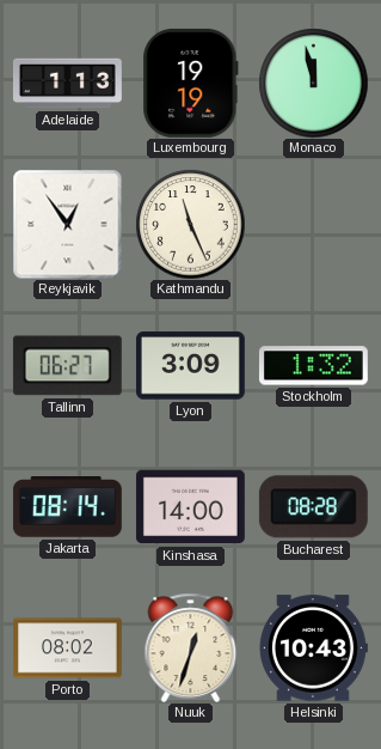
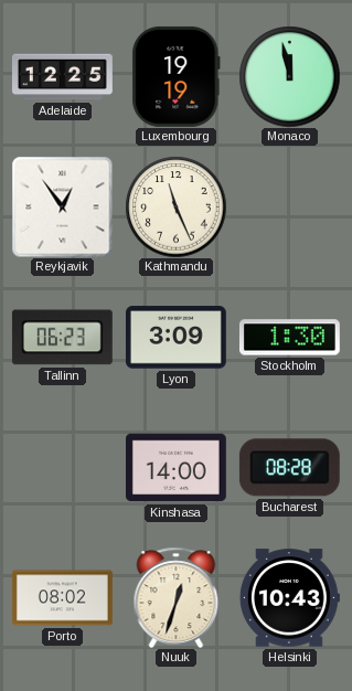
Adelaide: 1:13 -> 12:25 (62, 77)
Tallinn: 06:27 -> 06:23 (62, 338)
Stockholm: 1:32 -> 1:30 (289, 338)
Jakarta: 08:14 -> none (67, 507)
